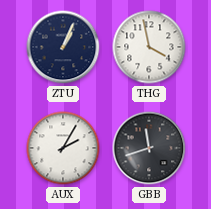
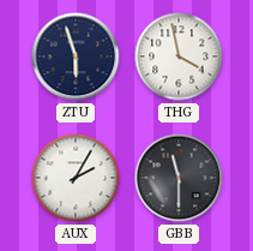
ZTU: 1:04 -> 5:57 (76, 56)
GBB: 11:42 -> 11:30 (179, 178)
